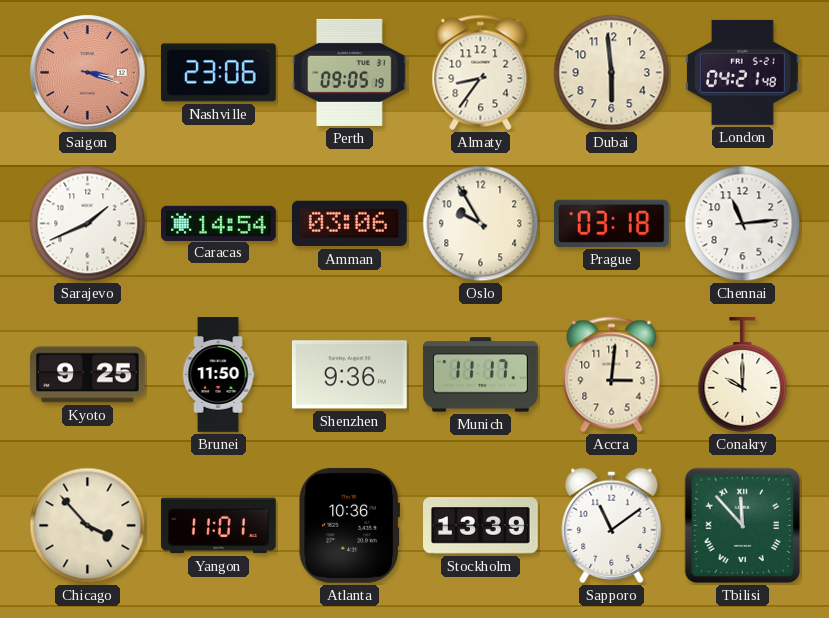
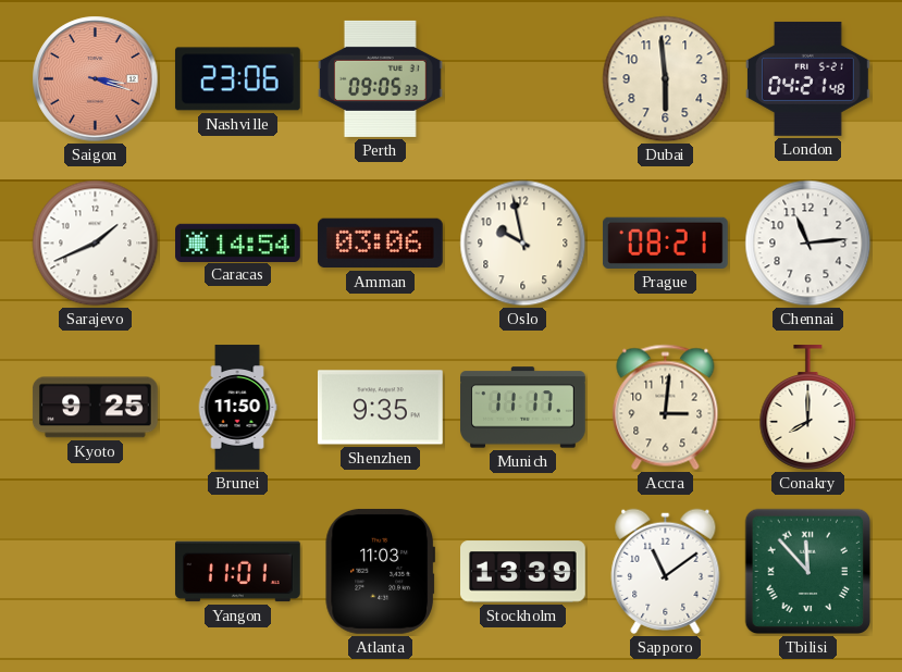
Perth: 09:05:19 -> 09:05:33 (381, 78)
Almaty: 8:36 -> none (481, 73)
Oslo: 9:55 -> 9:58 (523, 244)
Prague: 03:18 -> 08:21 (665, 242)
Shenzhen: 9:36 -> 9:35 (380, 408)
Conakry: 10:00 -> 8:00 (808, 408)
Chicago: 3:53 -> none (88, 526)
Atlanta: 10:36 -> 11:03 (380, 571)
